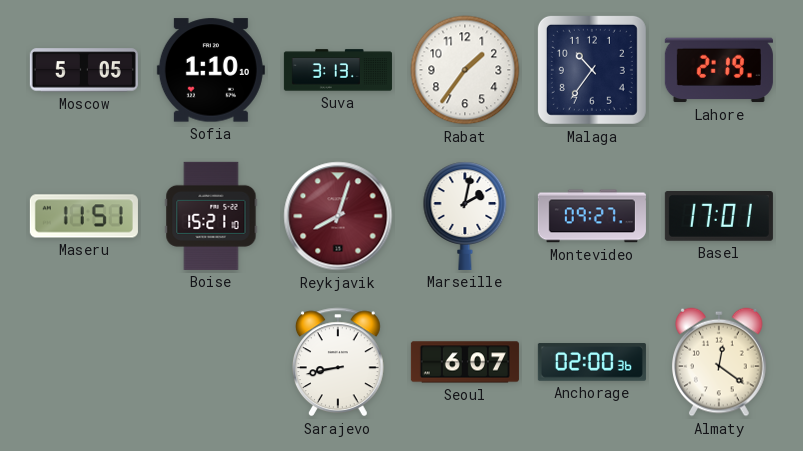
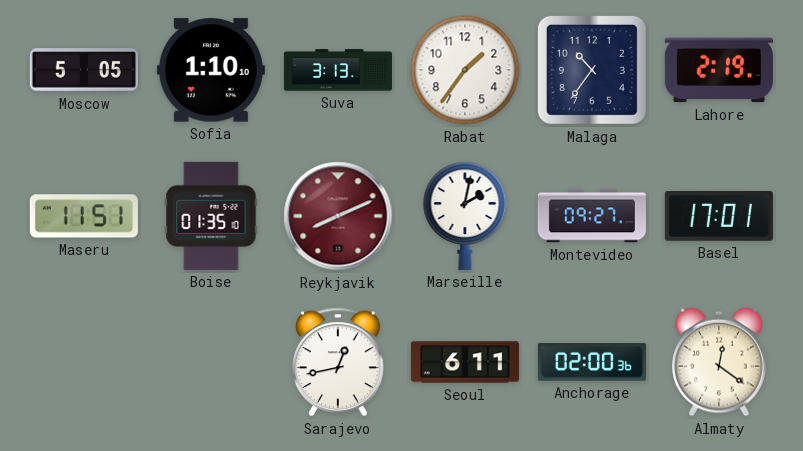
Boise: 15:21 -> 01:35 (211, 216)
Reykjavik: 8:03 -> 8:11 (338, 216)
Sarajevo: 8:43 -> 12:43 (338, 362)
Seoul: 6:07 -> 6:11 (465, 362)
